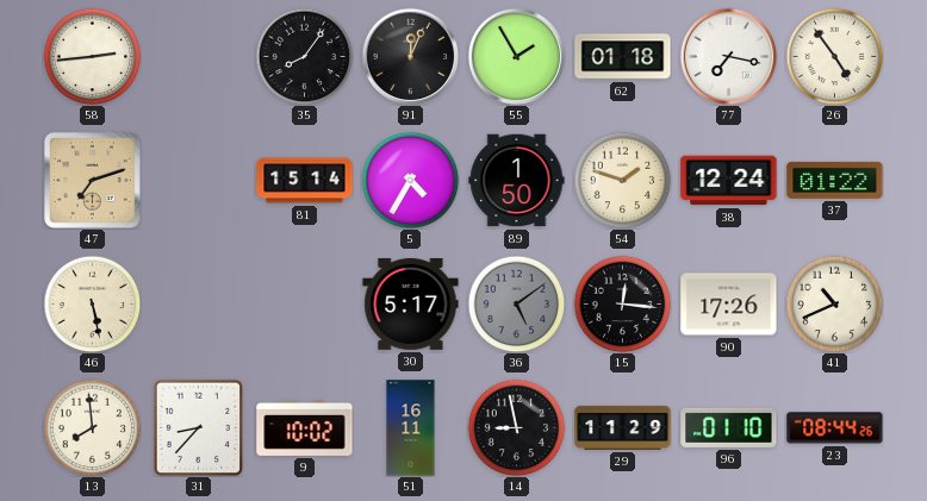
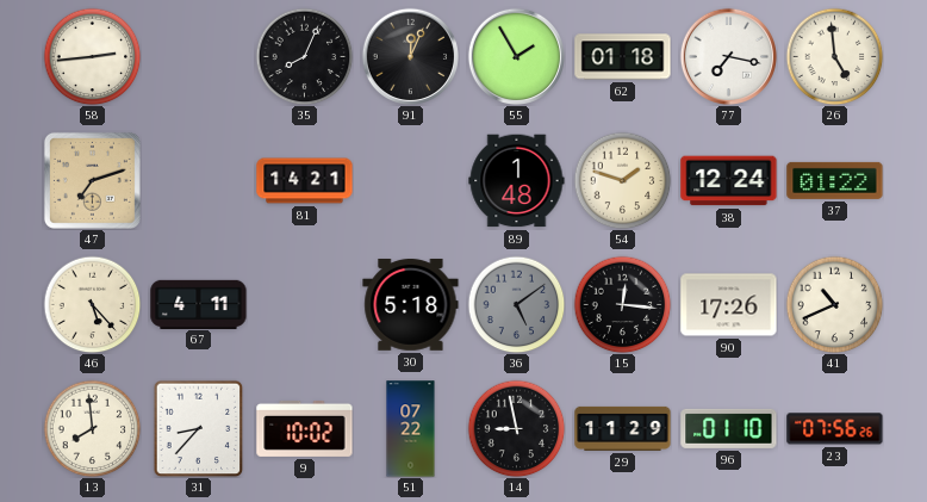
35: 8:06 -> 8:04 (304, 56)
26: 4:54 -> 4:59 (834, 56)
81: 15:14 -> 14:21 (305, 181)
5: 4:35 -> none (410, 180)
89: 1:50 -> 1:48 (517, 181)
46: 5:28 -> 5:23 (92, 304)
67: none -> 4:11 (199, 304)
30: 5:17 -> 5:18 (411, 304)
51: 16:11 -> 07:22 (411, 429)
23: 08:44 -> 07:56 (835, 429)
